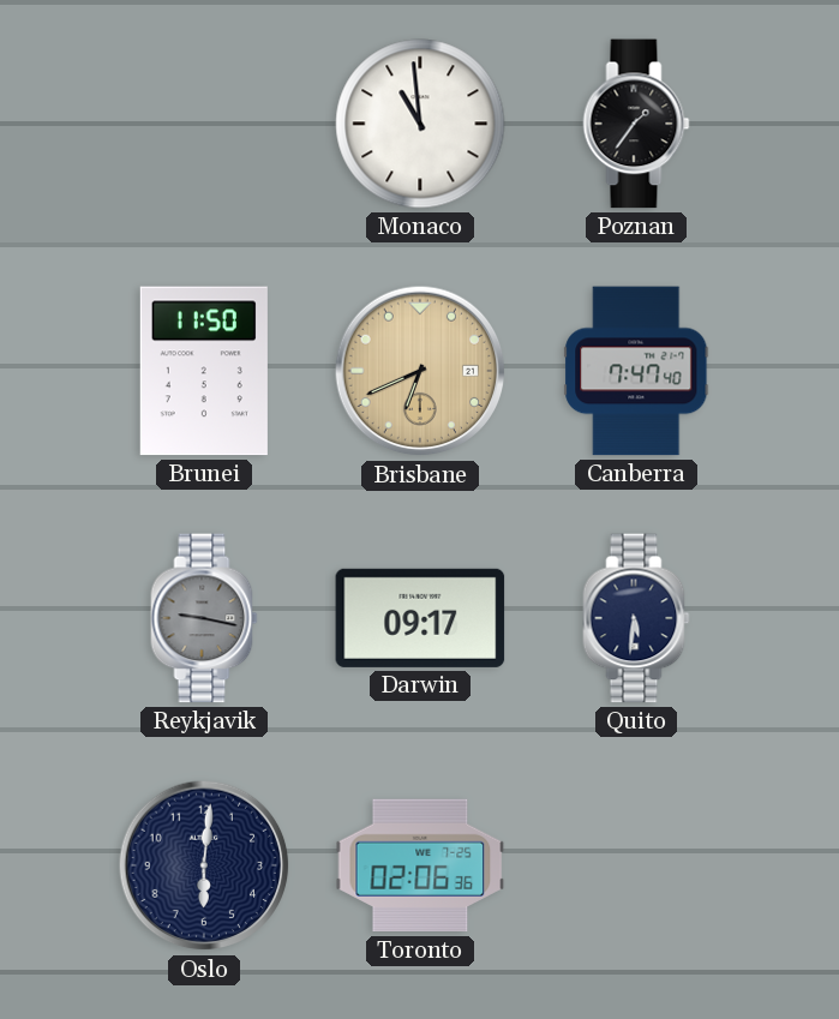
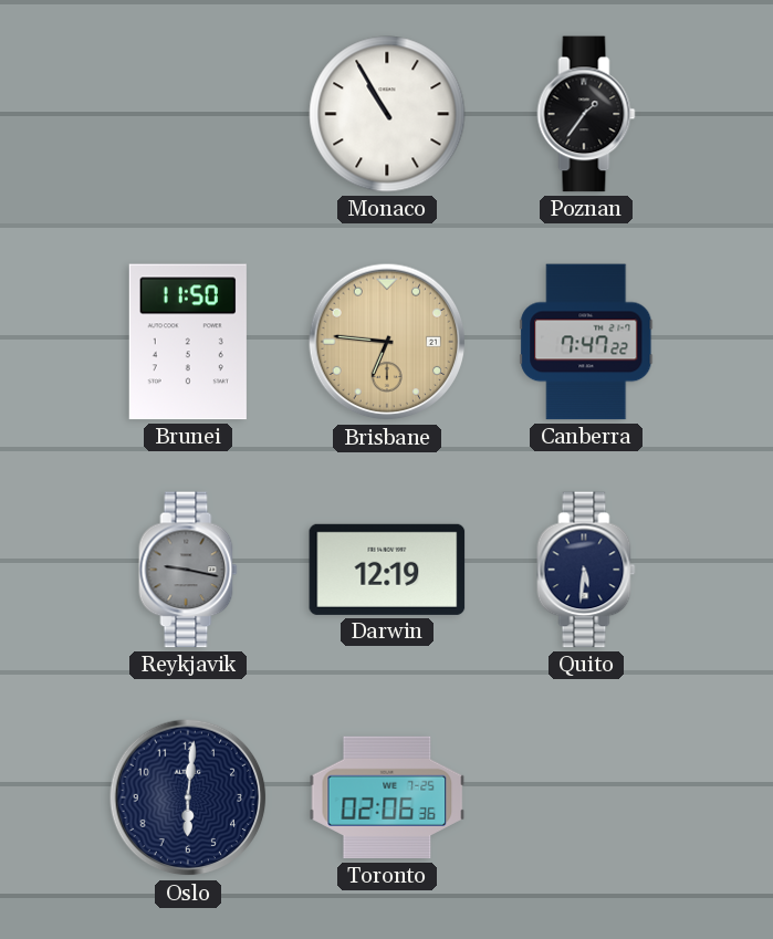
Monaco: 10:59 -> 10:55 (387, 114)
Brisbane: 6:41 -> 6:46 (387, 342)
Canberra: 7:47:40 -> 7:47:22 (586, 342)
Darwin: 09:17 -> 12:19 (387, 570)
